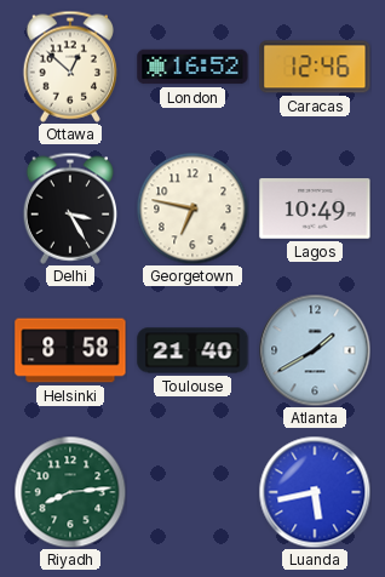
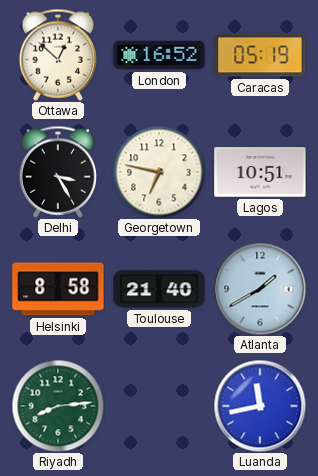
Caracas: 12:46 -> 05:19 (260, 55)
Lagos: 10:49 -> 10:51 (260, 172)
Luanda: 5:43 -> 11:43 (260, 406)
